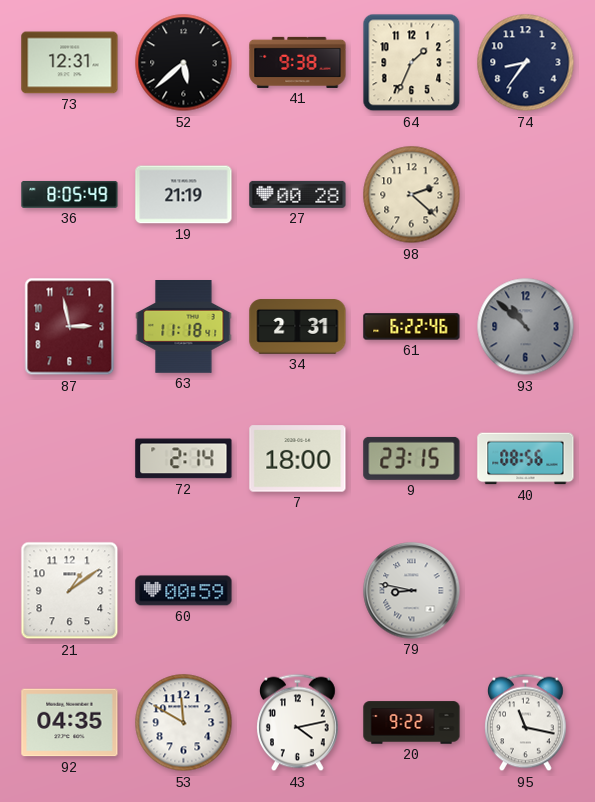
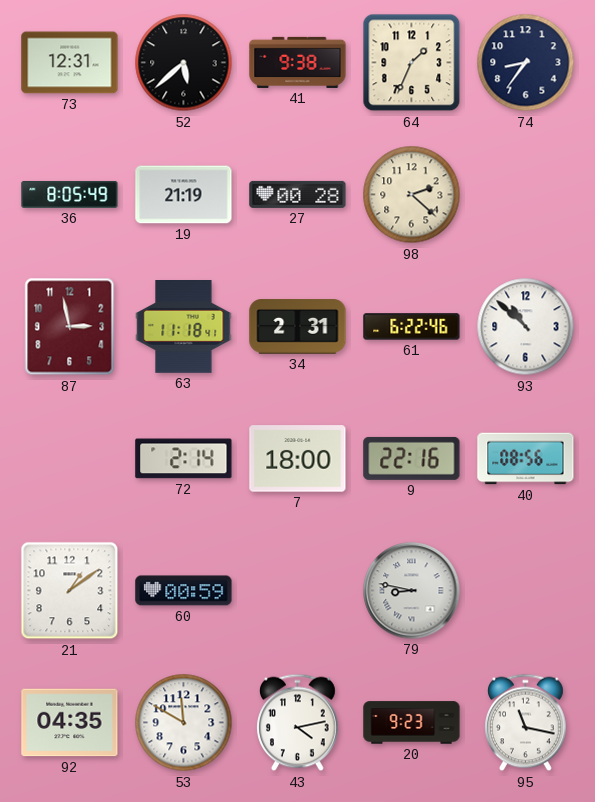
93 dial: grey -> white (526, 327)
9: 23:15 -> 22:16 (412, 458)
20: 9:22 -> 9:23 (412, 723)
